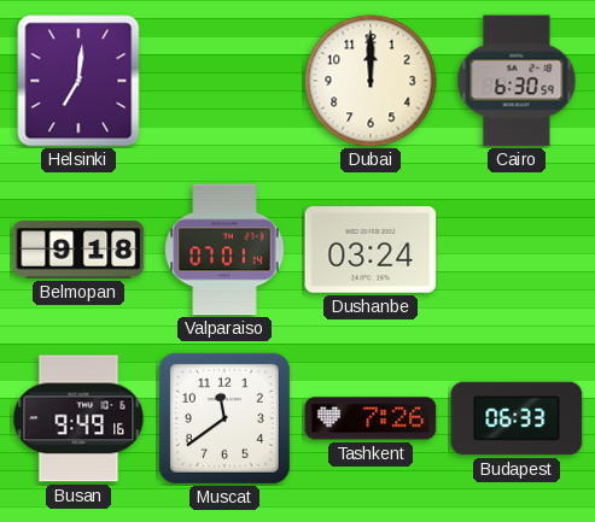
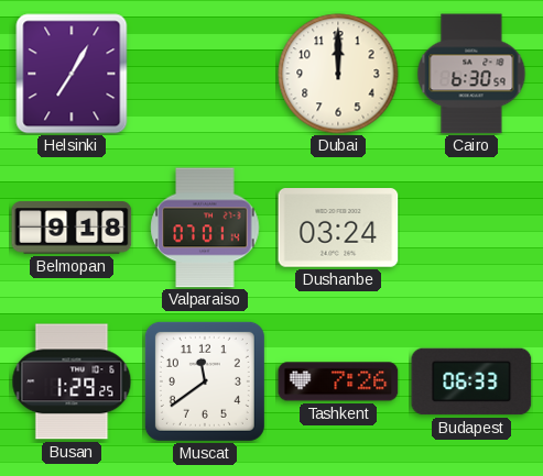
Helsinki: 7:01 -> 7:05 (72, 74)
Busan: 9:49 -> 1:29 (72, 381)
